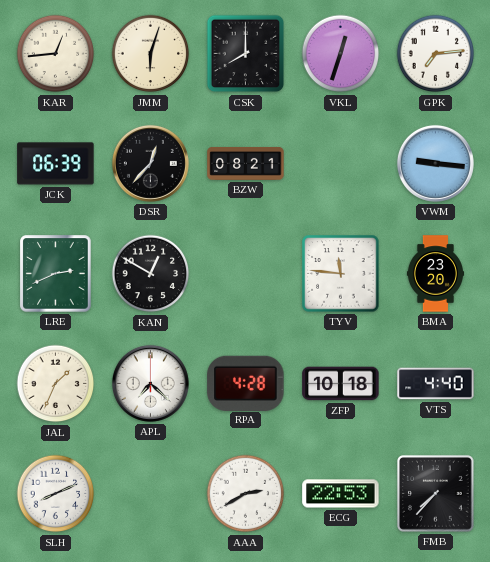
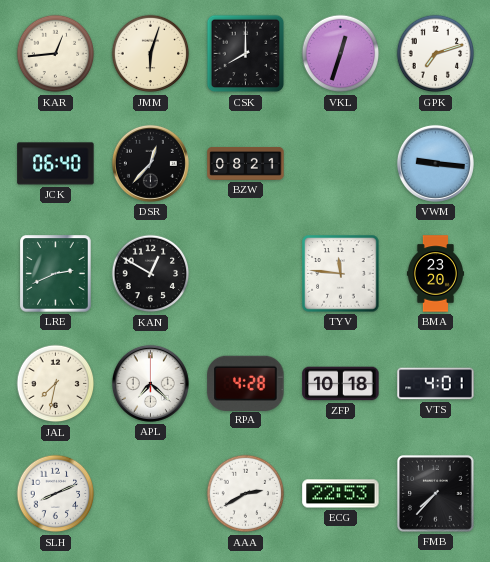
GPK: 7:14 -> 7:12 (436, 54)
JCK: 06:39 -> 06:40 (56, 164)
JAL: 1:34 -> 7:32 (56, 384)
VTS: 4:40 -> 4:01 (436, 384)
